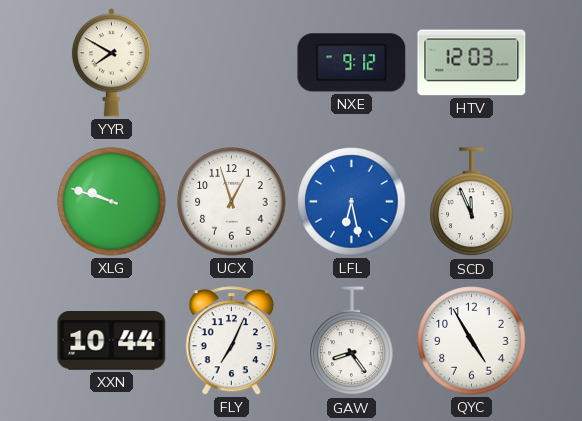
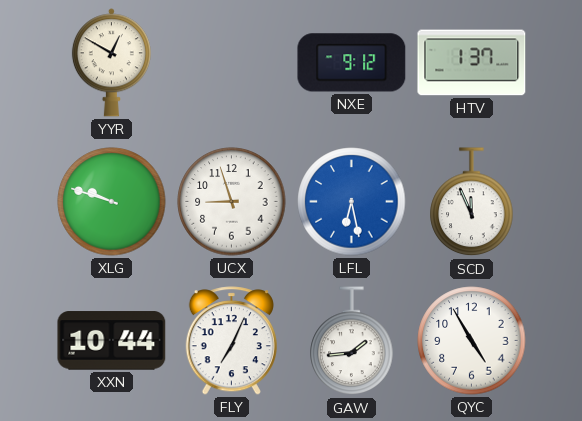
YYR: 7:50 -> 12:50 (111, 63)
HTV: 12:03 -> 1:37 (472, 63)
UCX: 12:57 -> 8:57 (232, 202)
GAW: 8:24 -> 1:44 (352, 341)
